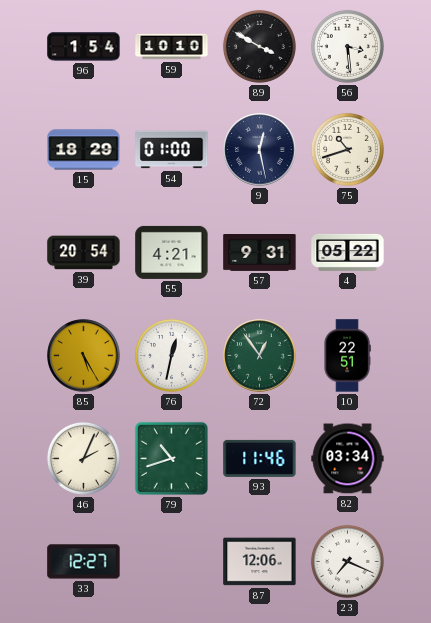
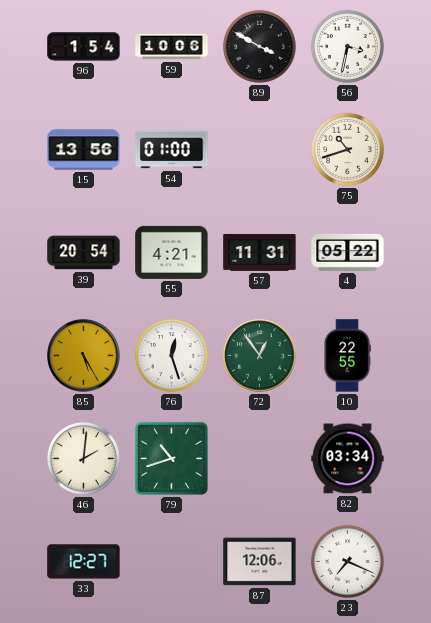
59: 10:10 -> 10:06 (172, 47)
56: 3:29 -> 3:32 (347, 46)
15: 18:29 -> 13:56 (84, 150)
9: 12:28 -> none (260, 150)
57: 9:31 -> 11:31 (260, 253)
76: 12:32 -> 12:27 (171, 355)
10: 22:51 -> 22:55 (347, 356)
46: 2:04 -> 2:01 (83, 458)
93: 11:46 -> none (260, 458)
